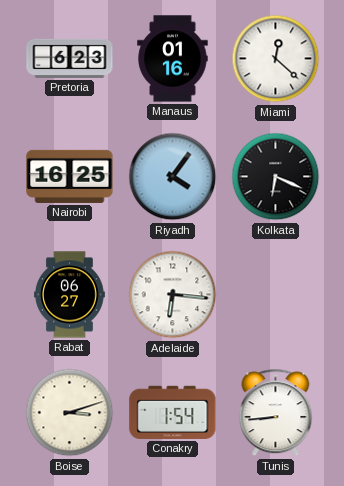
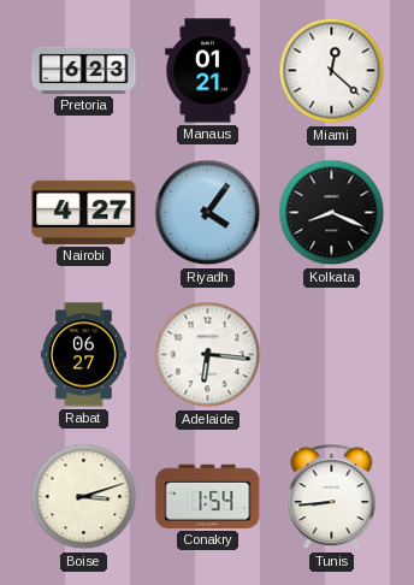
Manaus: 01:16 -> 01:21 (208, 71)
Nairobi: 16:25 -> 4:27 (84, 212)
Kolkata: 6:19 -> 8:19 (332, 213)
